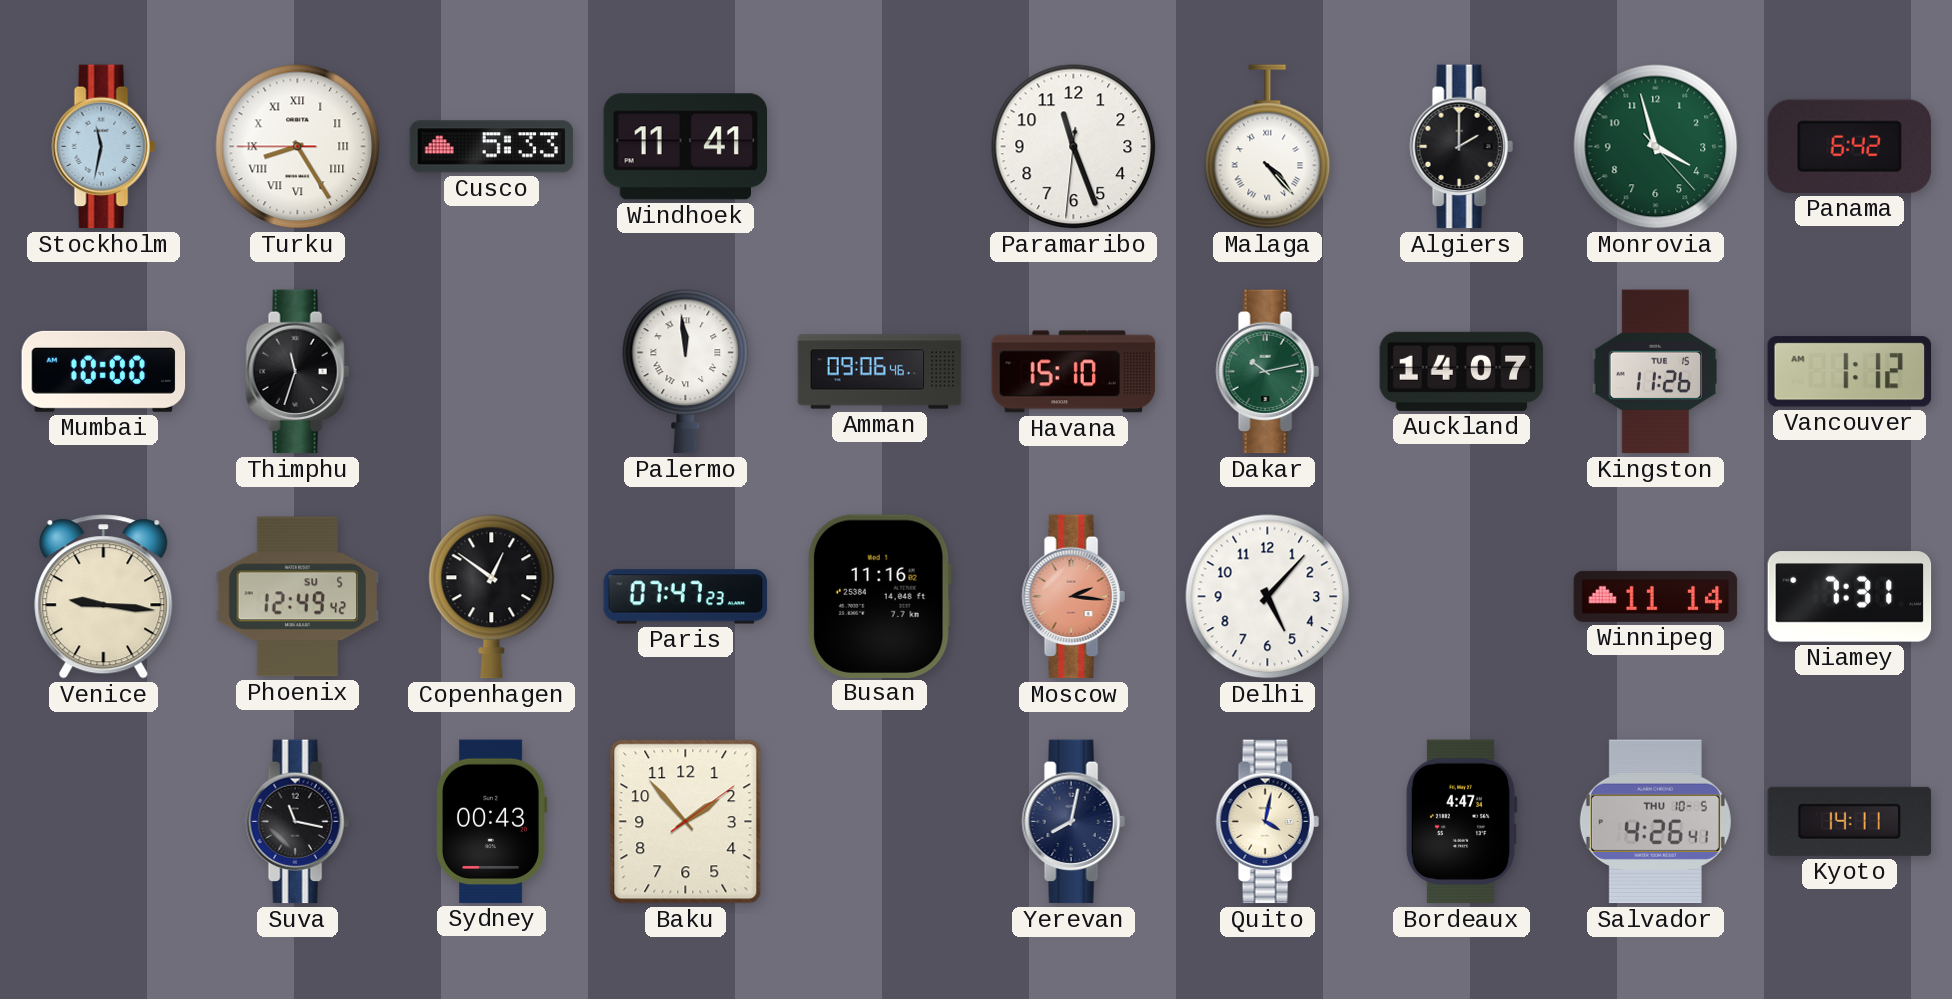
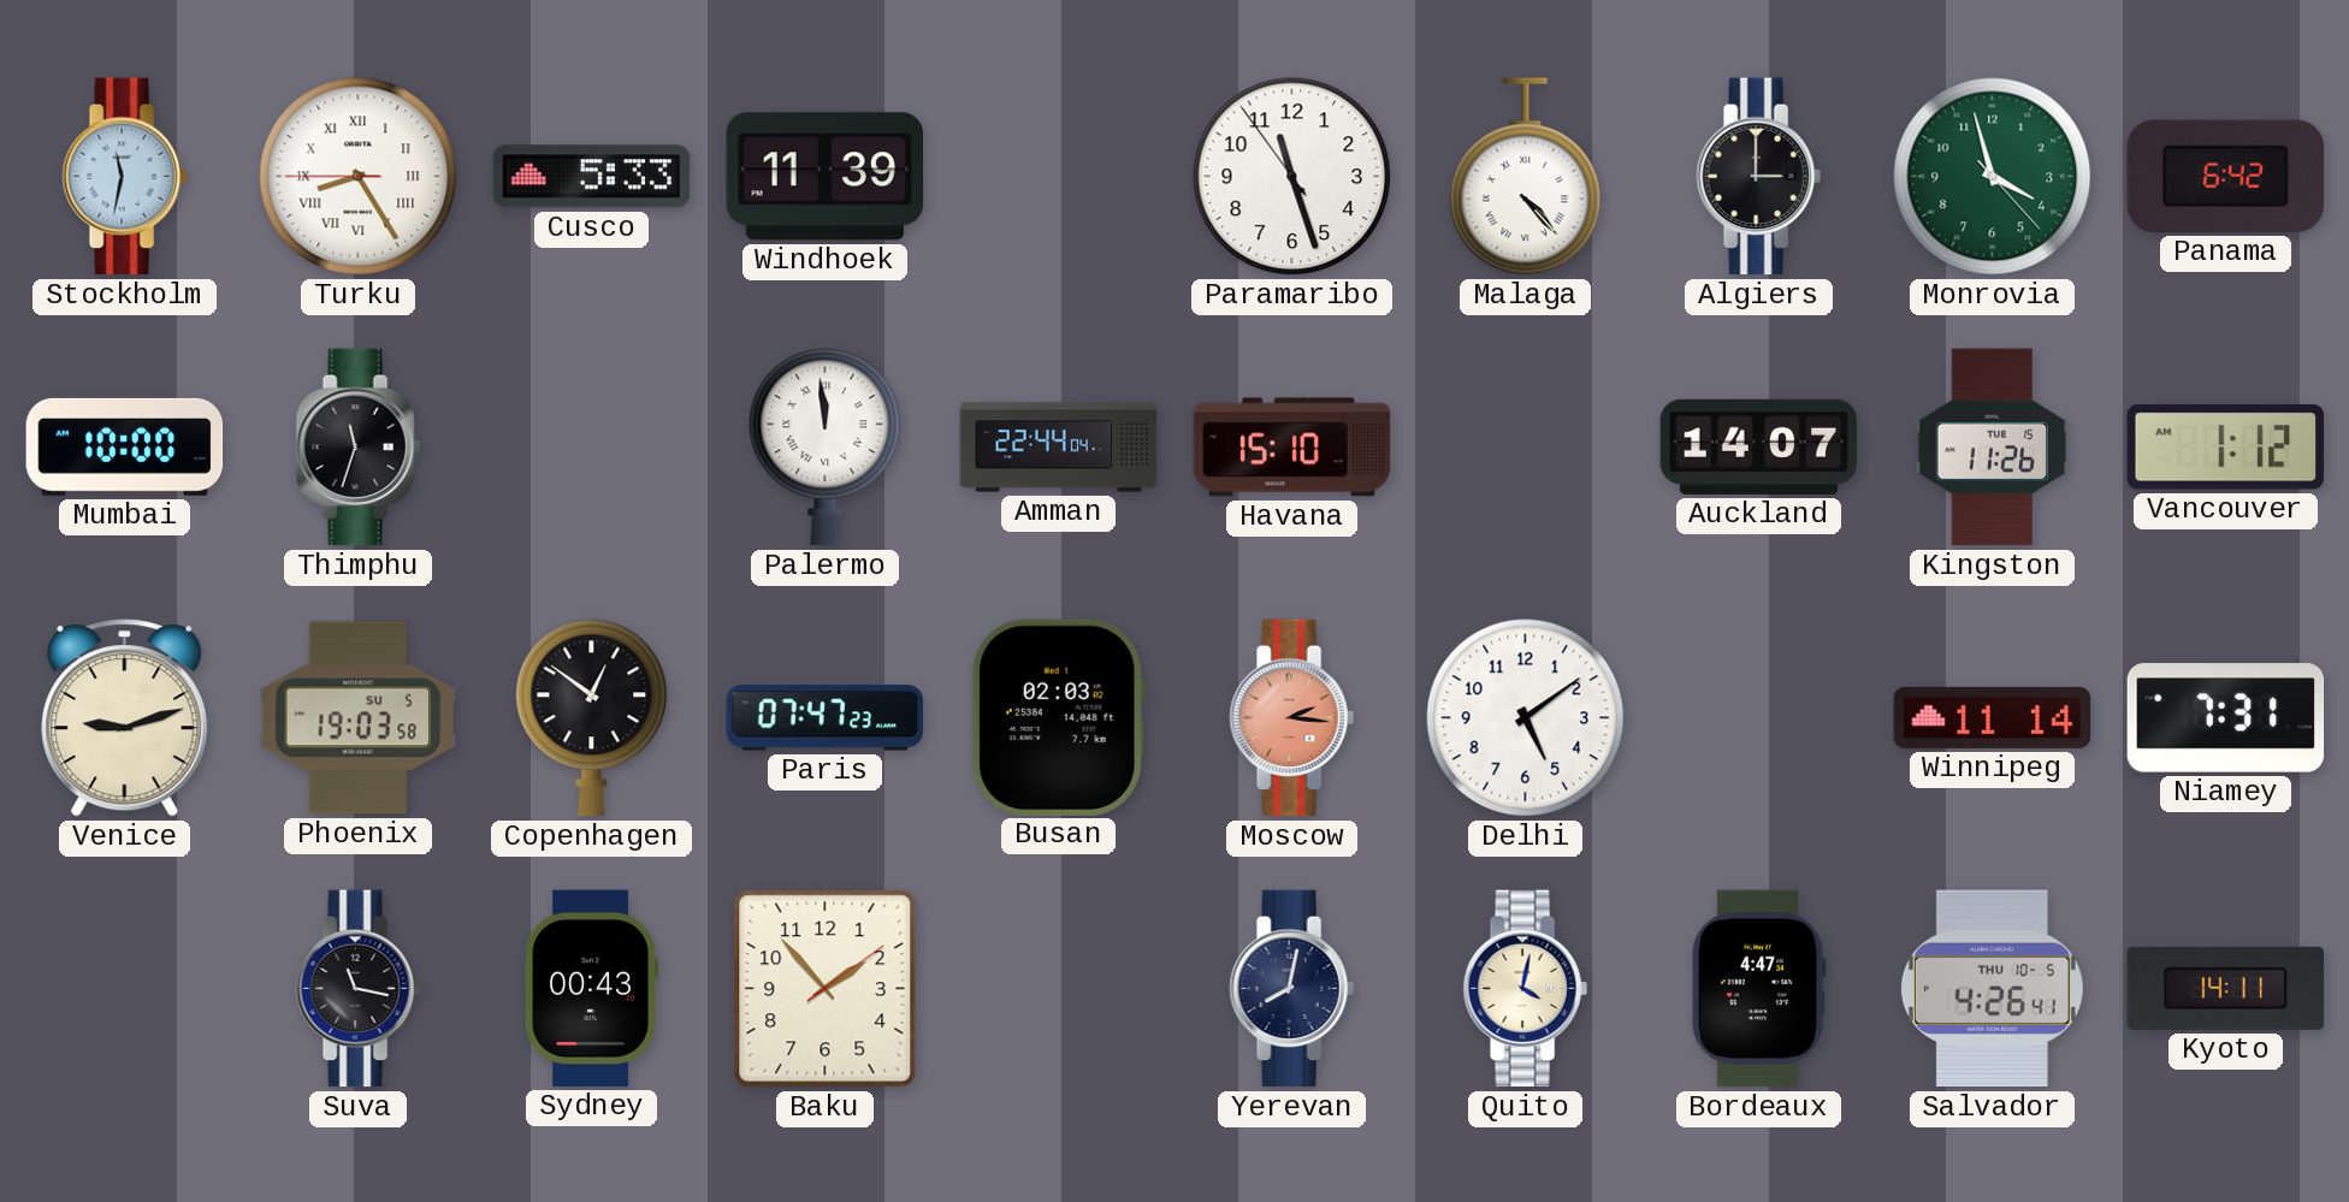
Windhoek: 11:41 -> 11:39 (826, 177)
Paramaribo: 11:26:31 -> 11:26:54 (1292, 177)
Algiers: 2:00 -> 3:00 (1758, 177)
Amman: 09:06 -> 22:44 (1059, 448)
Dakar: 10:13 -> none (1267, 372)
Venice: 9:16 -> 9:12 (125, 718)
Phoenix: 12:49 -> 19:03 (359, 718)
Busan: 11:16 -> 02:03 (1058, 717)
Delhi: 5:07 -> 5:09 (1526, 718)
